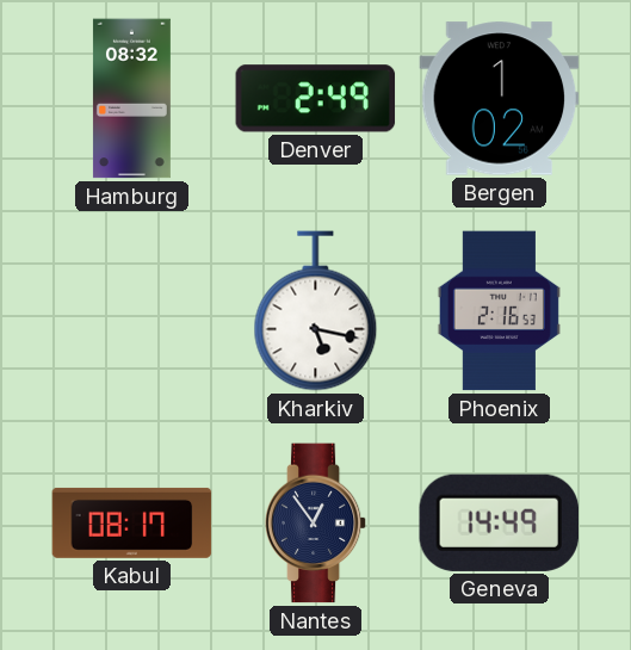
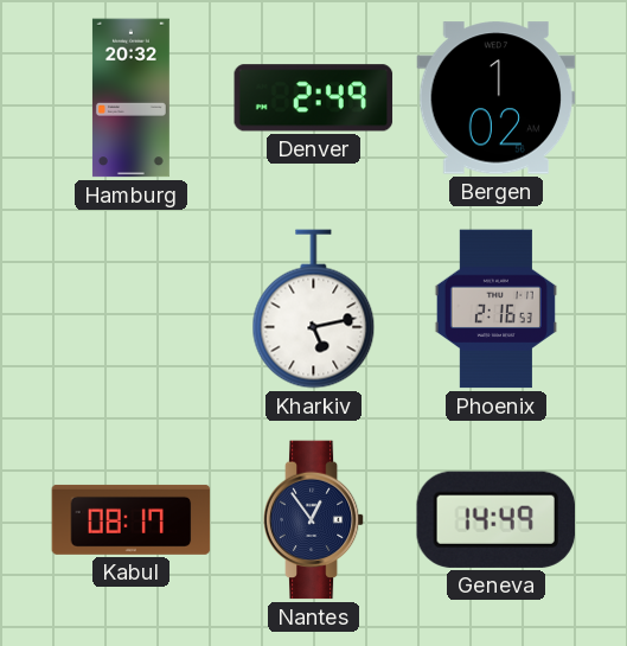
Hamburg: 08:32 -> 20:32 (130, 98)
Kharkiv: 5:17 -> 5:13 (314, 309)
